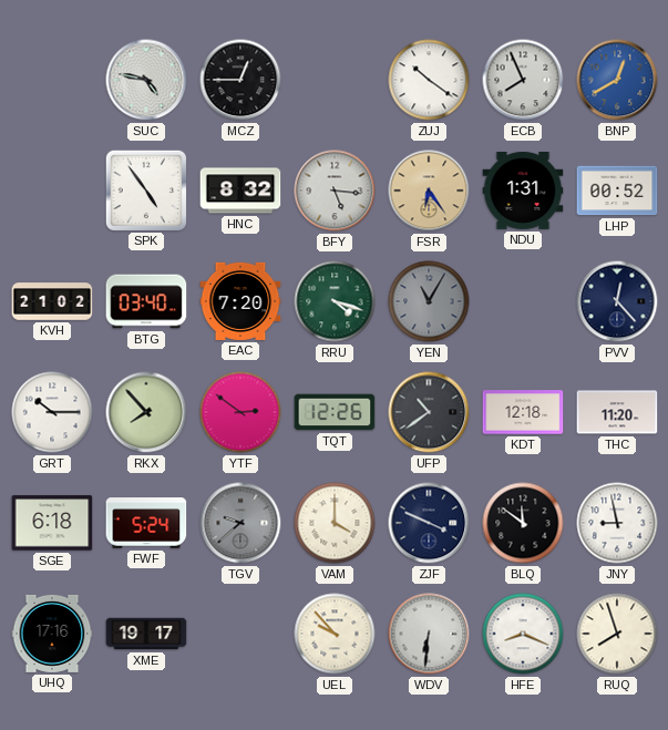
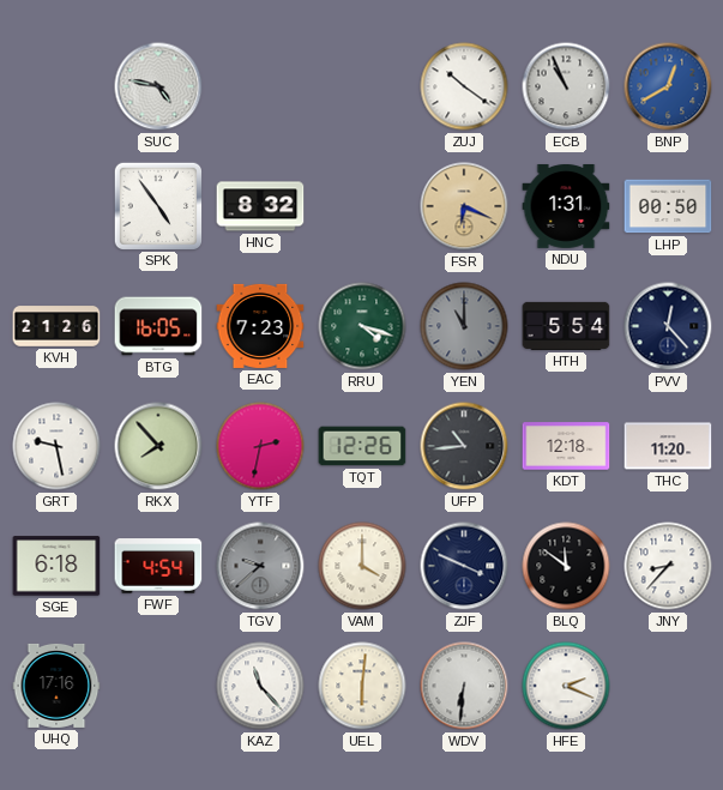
MCZ: 12:45 -> none (240, 80)
ECB: 7:56 -> 10:56 (566, 86)
BFY: 5:16 -> none (335, 191)
FSR: 6:24 -> 6:19 (464, 206)
LHP: 00:52 -> 00:50 (668, 206)
KVH: 21:02 -> 21:26 (56, 326)
BTG: 03:40 -> 16:05 (158, 326)
EAC: 7:20 -> 7:23 (260, 326)
YEN: 11:05 -> 11:00 (464, 326)
HTH: none -> 5:54 (566, 326)
GRT: 10:15 -> 9:28 (56, 446)
YTF: 2:51 -> 2:32 (260, 446)
UFP: 10:39 -> 10:44 (464, 446)
FWF: 5:24 -> 4:54 (158, 566)
JNY: 8:58 -> 8:37 (668, 566)
XME: 19:17 -> none (146, 634)
KAZ: none -> 11:23 (260, 686)
UEL: 9:53 -> 6:01 (362, 686)
HFE: 8:19 -> 2:19 (566, 686)
RUQ: 7:57 -> none (617, 634)
